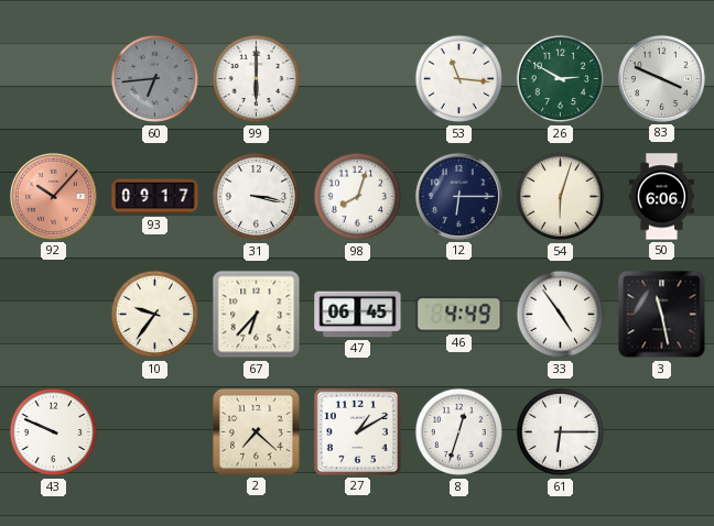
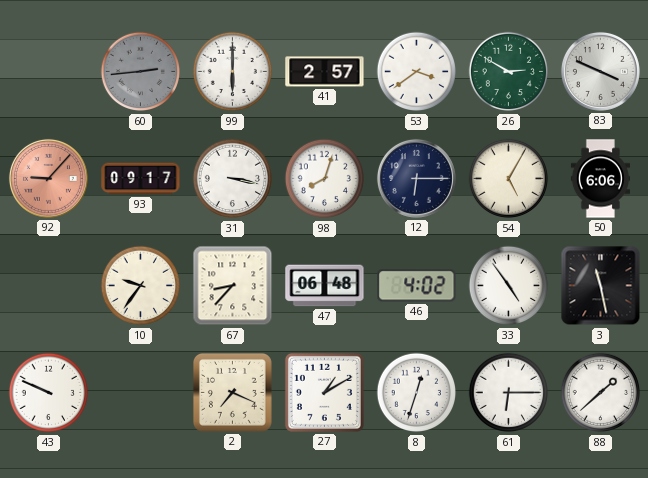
60: 6:44 -> 2:44 (141, 72)
41: none -> 2:57 (325, 72)
53: 11:16 -> 3:39 (417, 72)
92: 10:07 -> 9:07 (48, 178)
54: 6:03 -> 5:05 (509, 179)
67: 6:37 -> 8:37 (233, 286)
47: 06:45 -> 06:48 (325, 286)
46: 4:49 -> 4:02 (417, 286)
2: 7:22 -> 7:19 (232, 392)
88: none -> 1:38 (601, 393)
